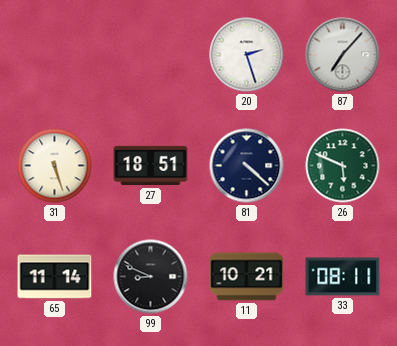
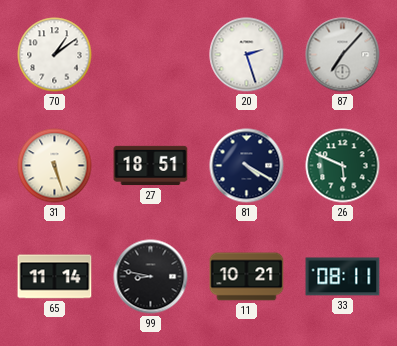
70: none -> 1:09 (55, 55)
81: 4:22 -> 4:20 (247, 166)
99: 8:49 -> 8:47 (151, 277)
